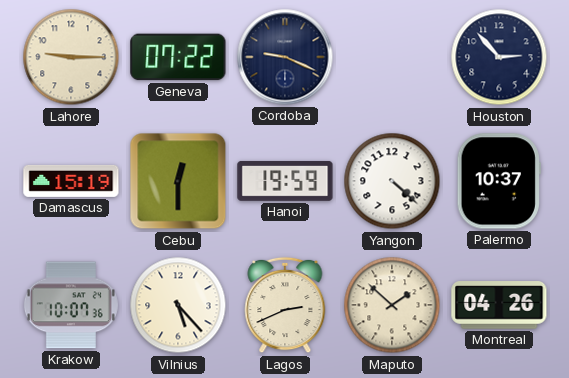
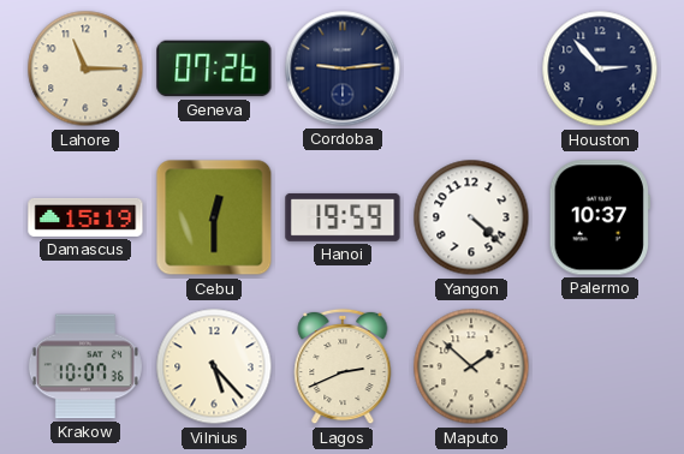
Lahore: 9:15 -> 11:15 (85, 68)
Geneva: 07:22 -> 07:26 (214, 68)
Cordoba: 9:19 -> 9:14 (343, 68)
Montreal: 04:26 -> none (499, 305)
